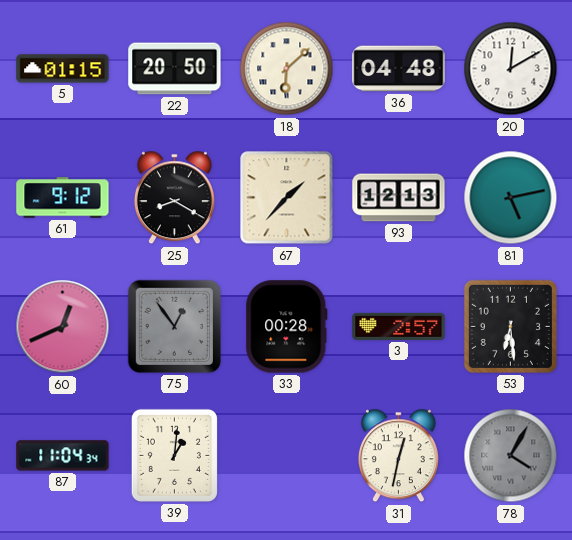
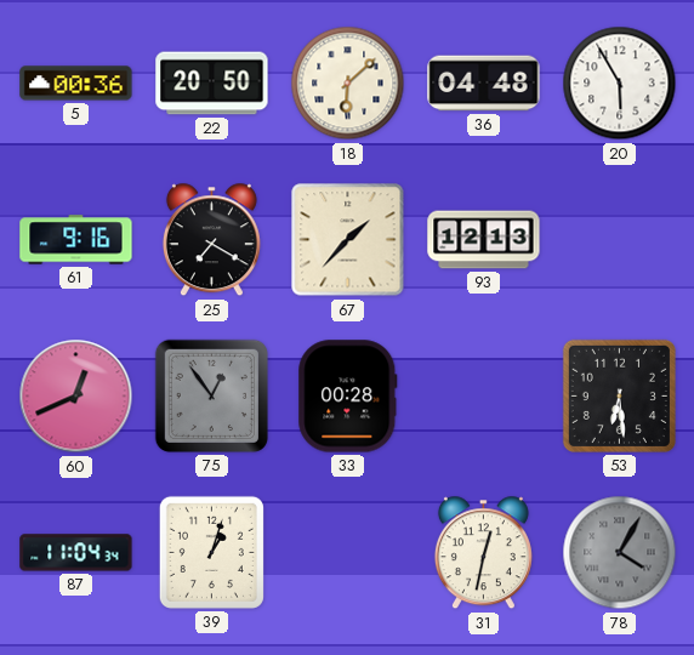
5: 01:15 -> 00:36 (76, 84)
20: 12:10 -> 5:55 (620, 84)
61: 9:12 -> 9:16 (76, 240)
25: 8:20 -> 7:20 (211, 240)
81: 5:13 -> none (511, 198)
3: 2:57 -> none (399, 326)
39: 1:01 -> 1:03 (211, 552)
